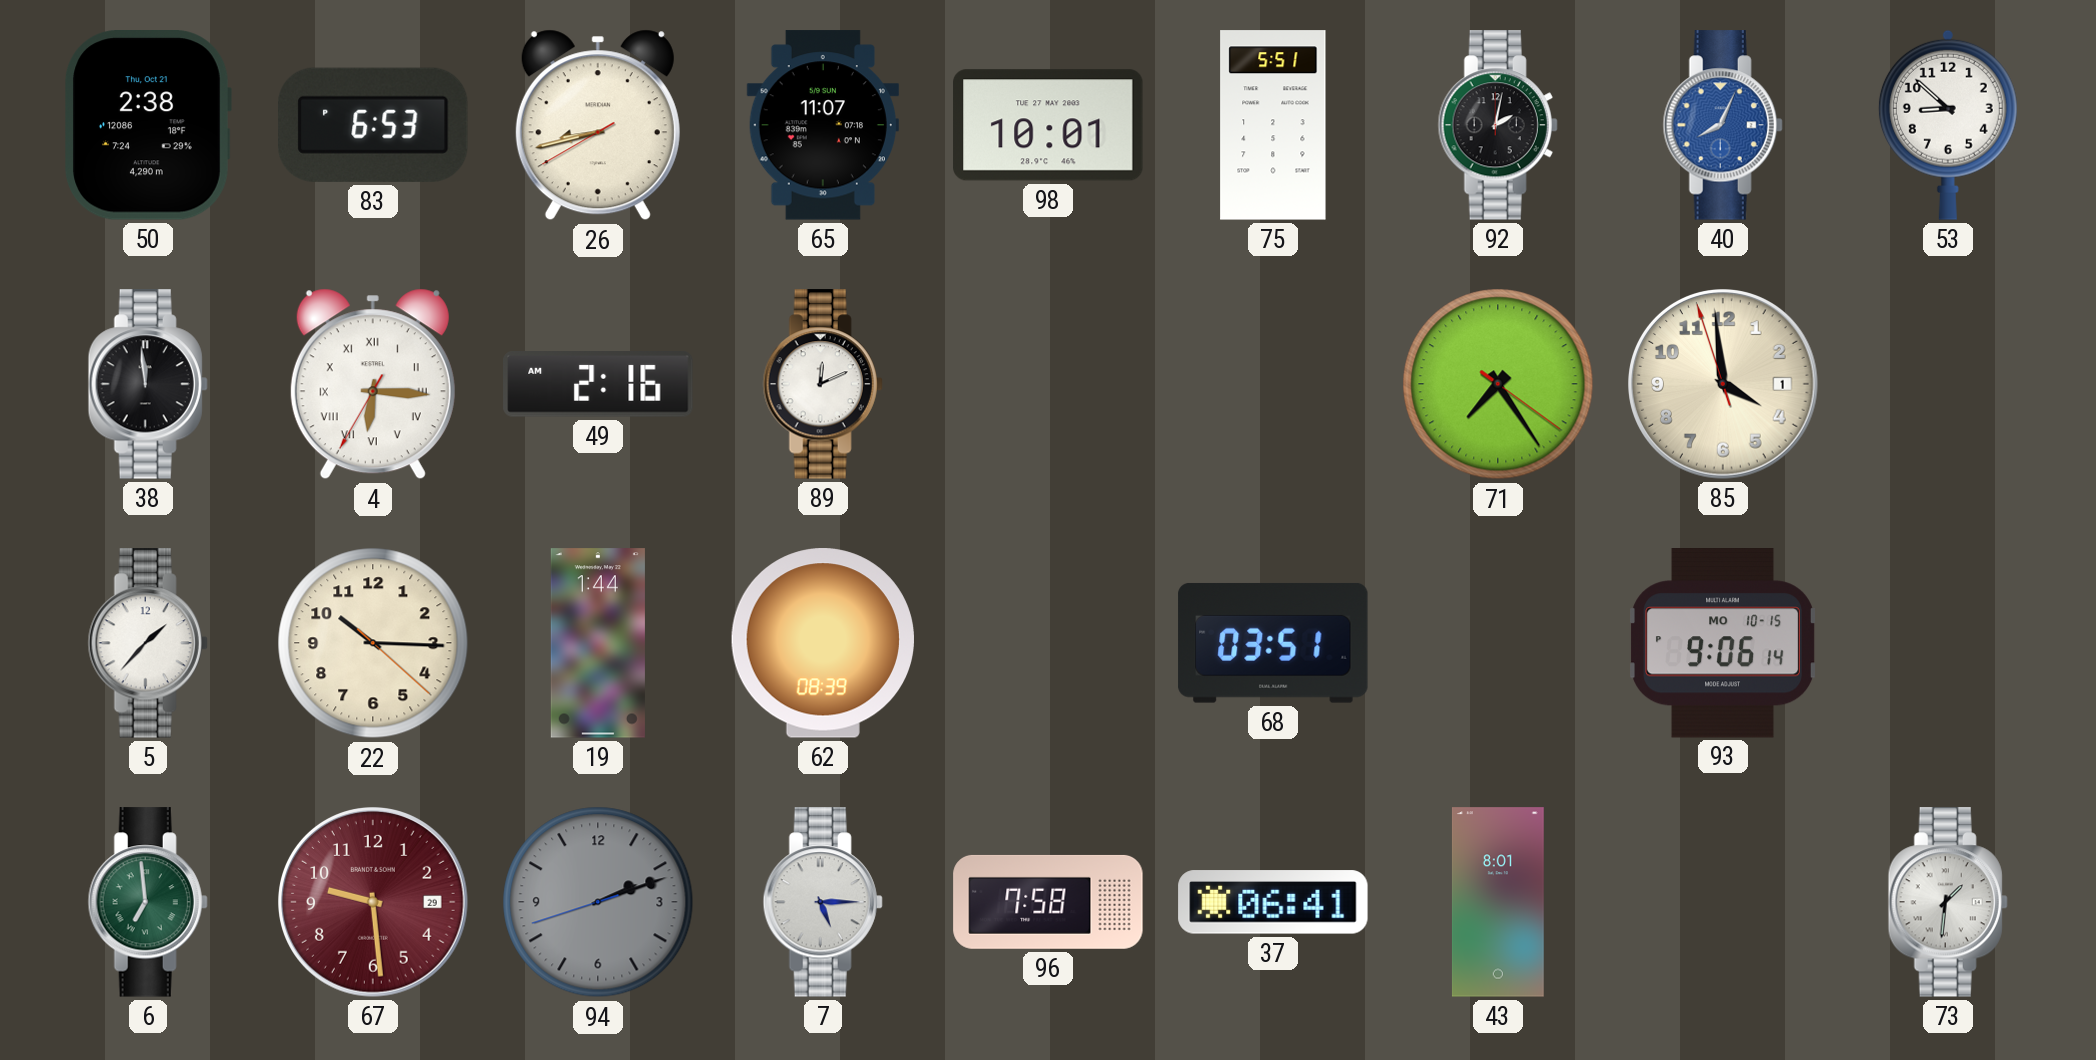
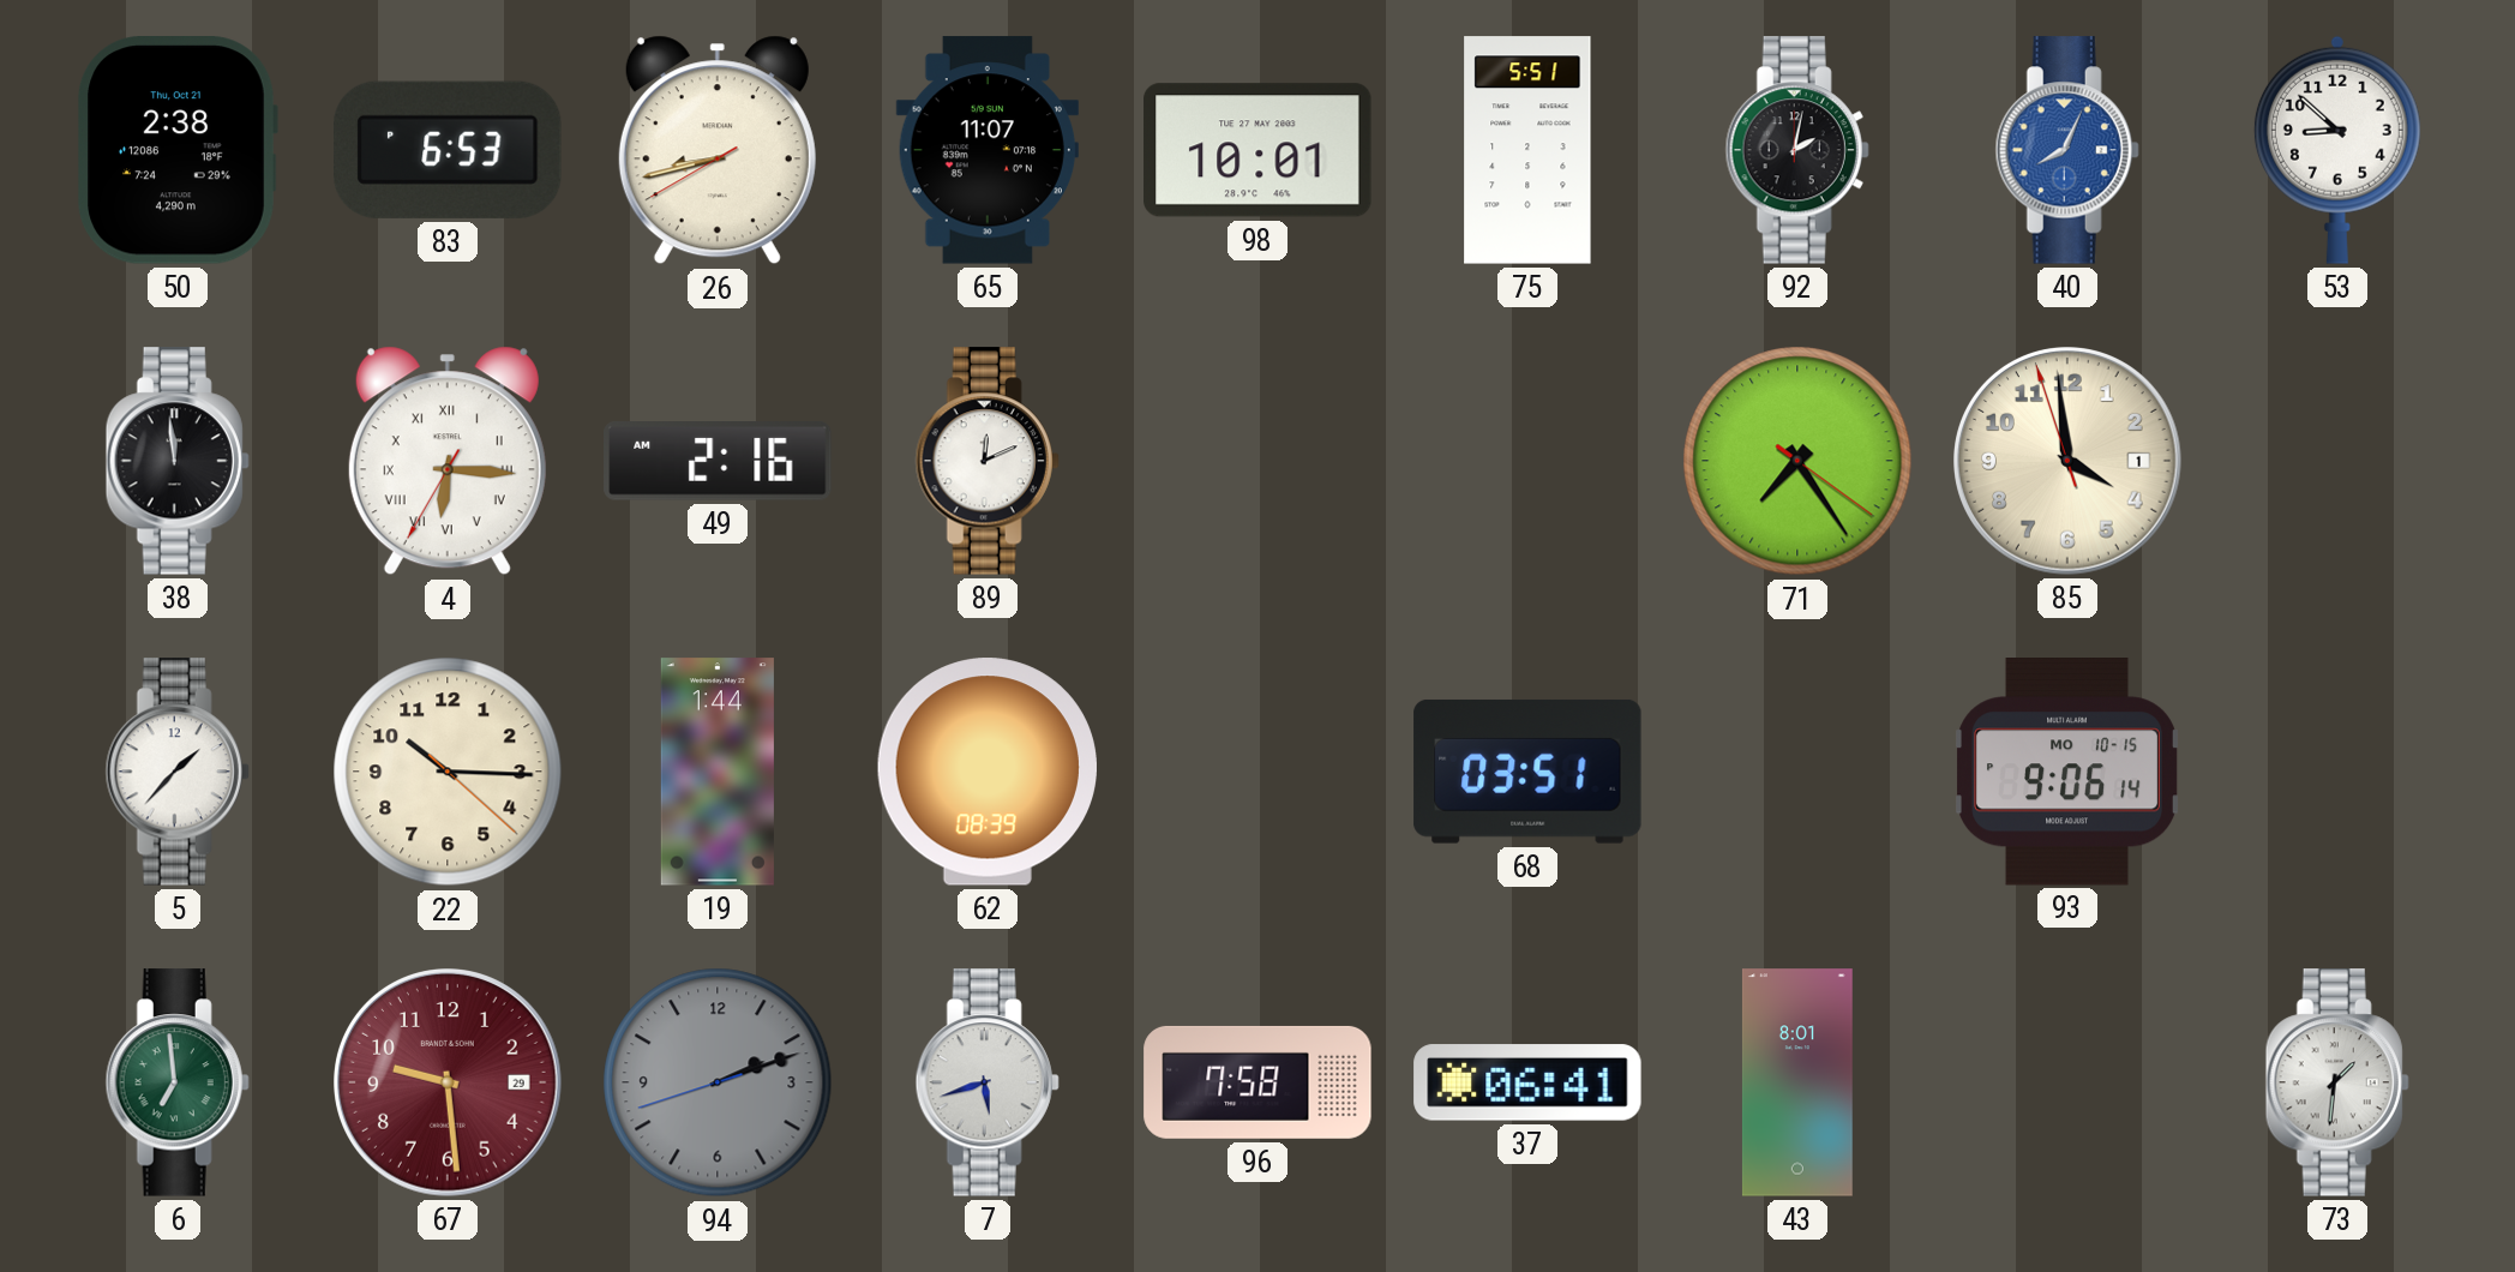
7: 5:15 -> 5:42 (988, 1082)
